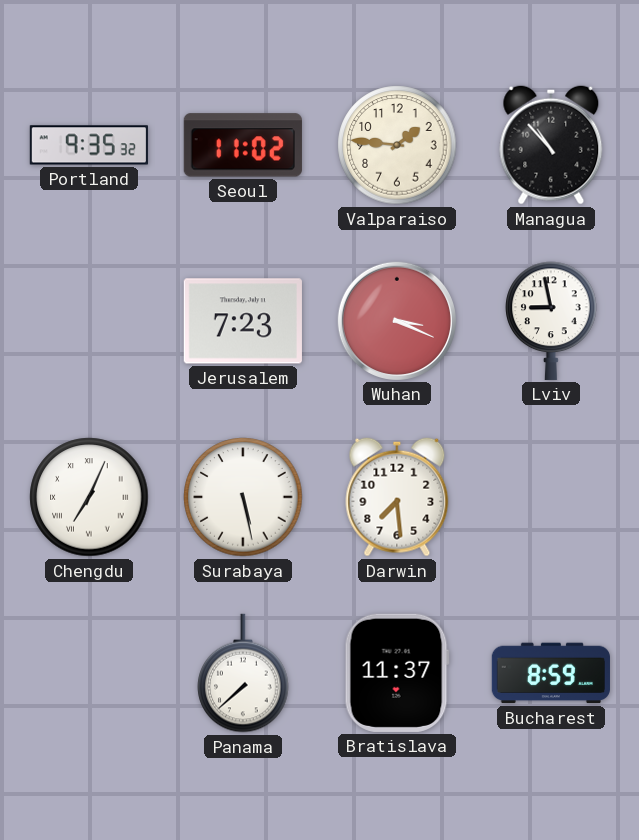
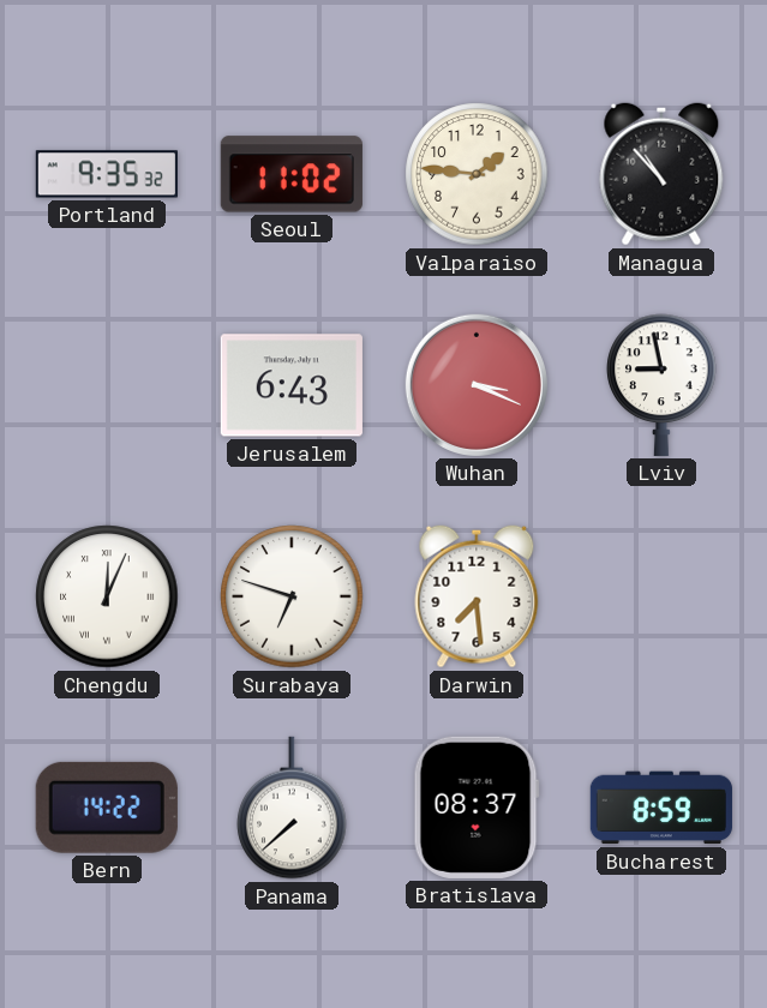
Jerusalem: 7:23 -> 6:43 (292, 385)
Chengdu: 7:04 -> 12:04 (107, 596)
Surabaya: 5:28 -> 6:48 (292, 596)
Bern: none -> 14:22 (107, 808)
Bratislava: 11:37 -> 08:37 (477, 808)
